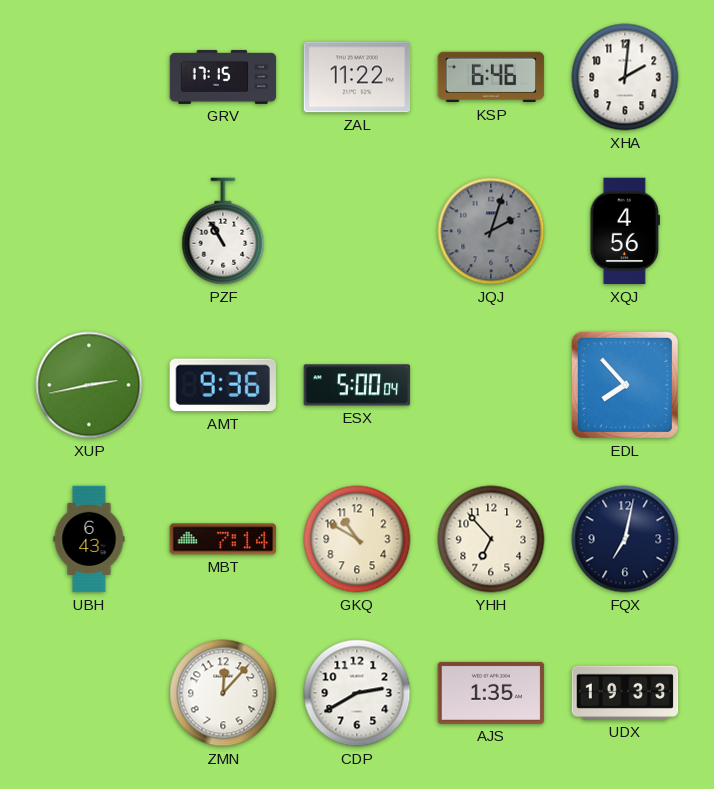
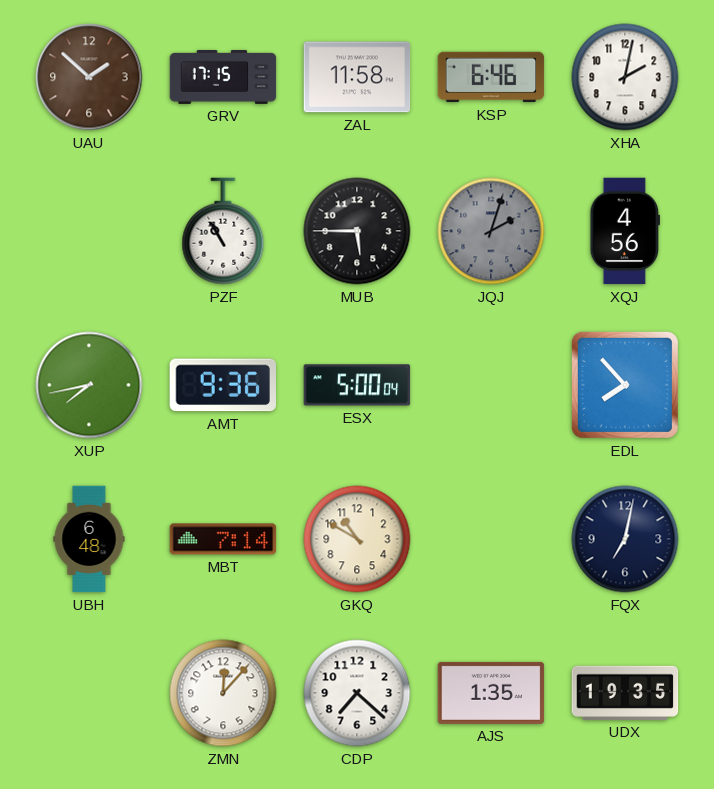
UAU: none -> 1:52 (89, 77)
ZAL: 11:22 -> 11:58 (357, 77)
XHA: 2:01 -> 2:02 (625, 77)
MUB: none -> 5:45 (357, 231)
XUP: 2:43 -> 7:43 (89, 385)
UBH: 6:43 -> 6:48 (89, 539)
YHH: 6:53 -> none (491, 539)
CDP: 2:40 -> 7:22 (357, 693)
UDX: 19:33 -> 19:35 (625, 693)
